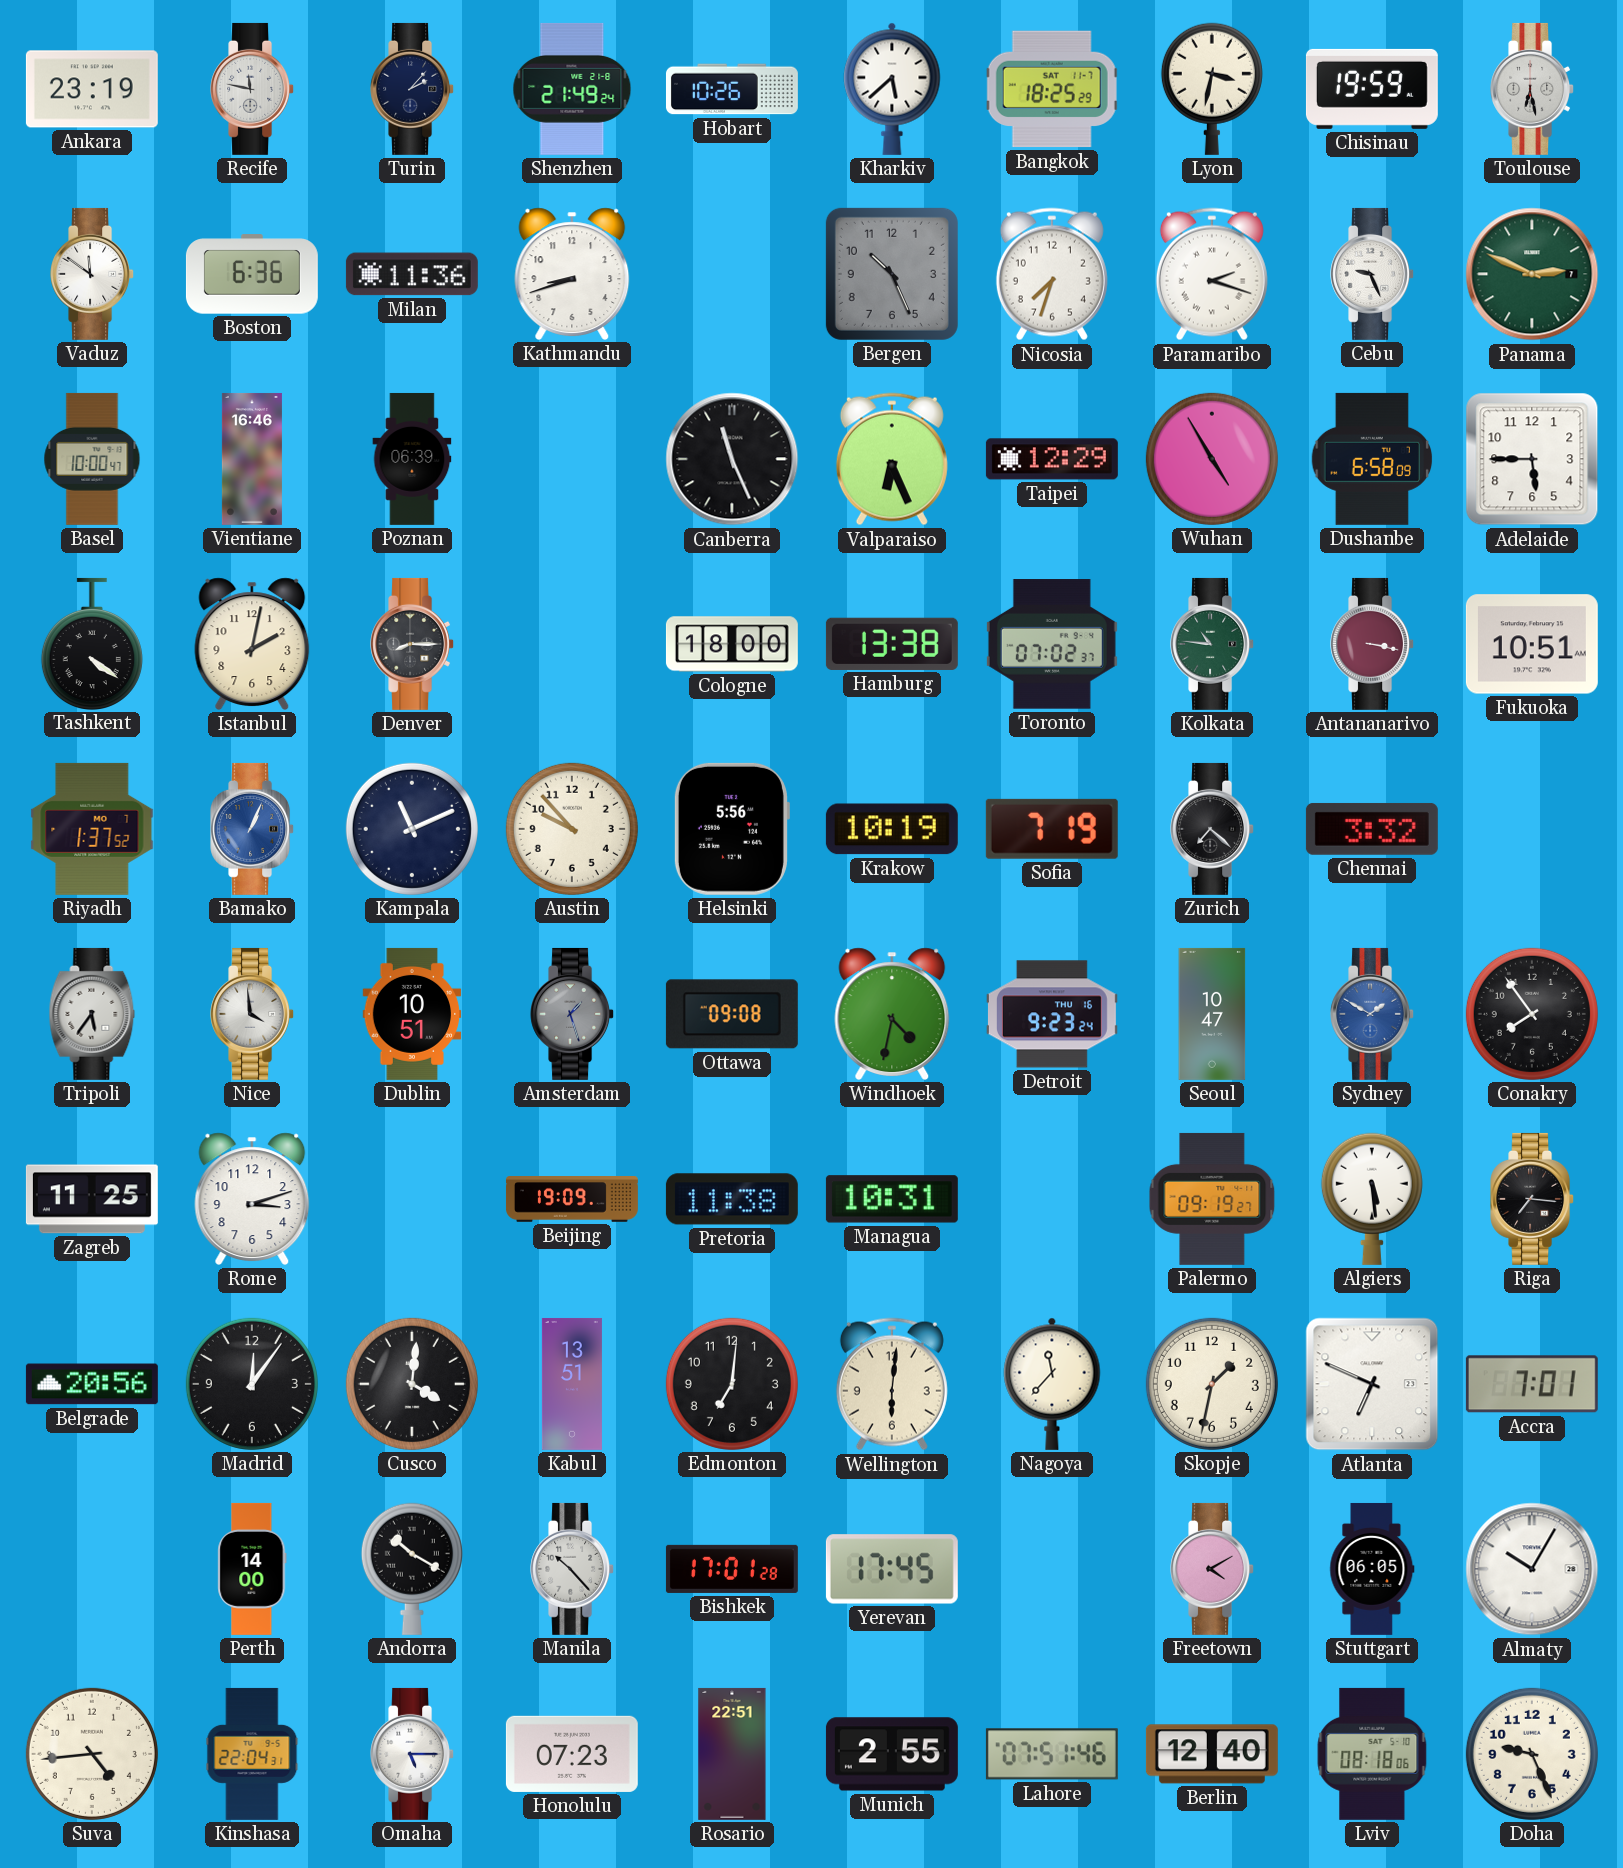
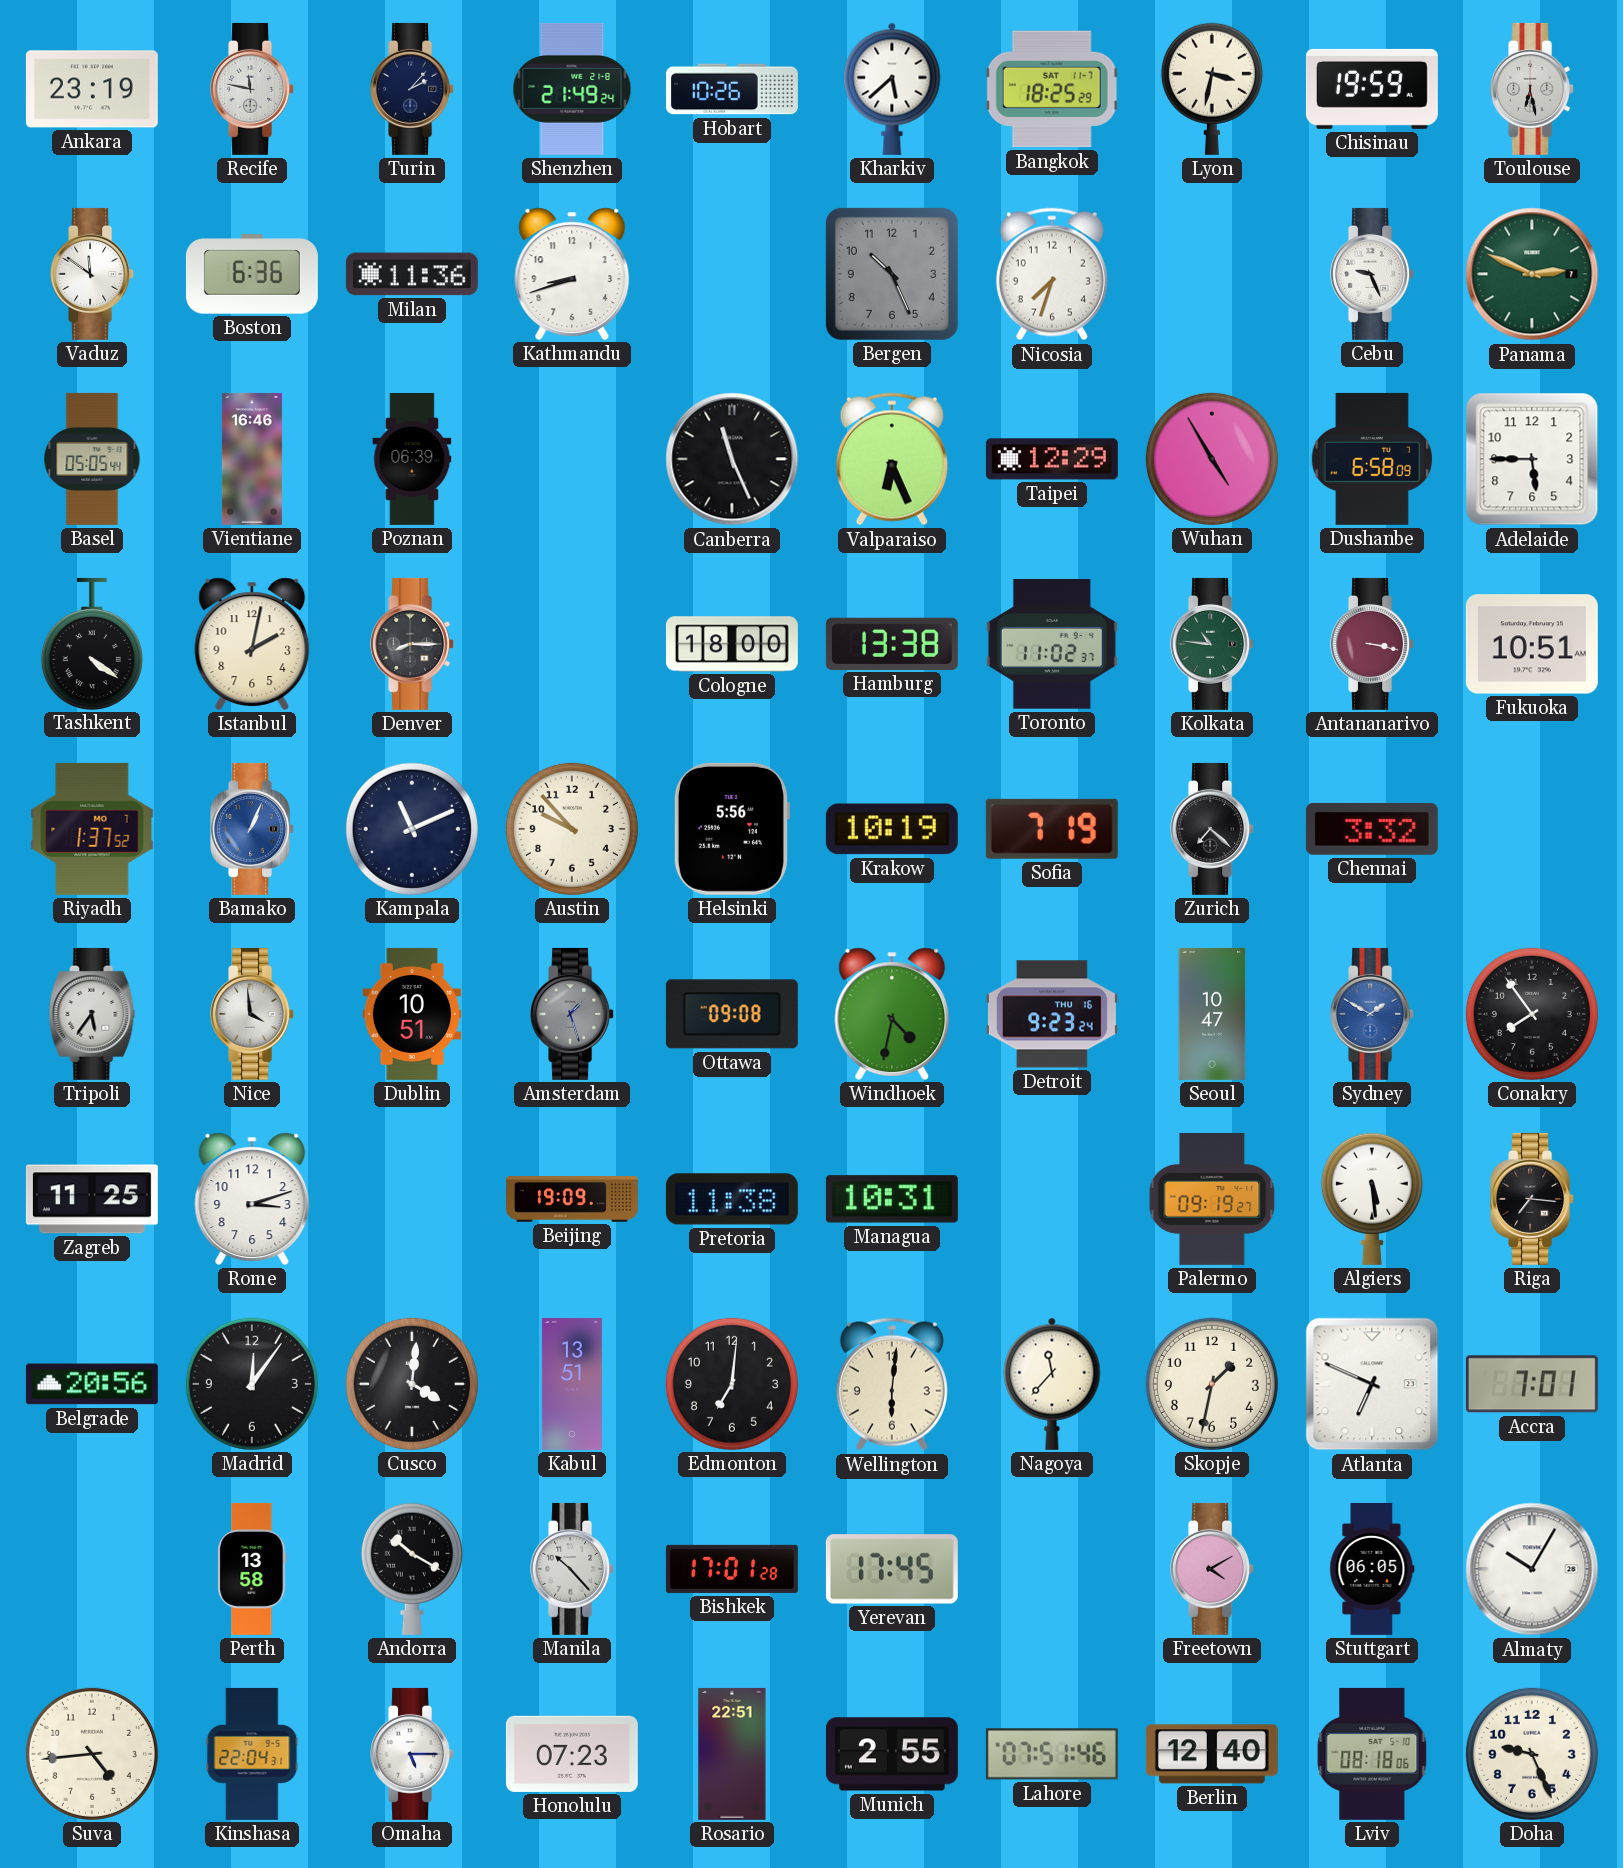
Paramaribo: 2:18 -> none (1212, 274)
Basel: 10:00 -> 05:05 (92, 459)
Toronto: 07:02 -> 11:02 (1052, 644)
Perth: 14:00 -> 13:58 (252, 1569)
